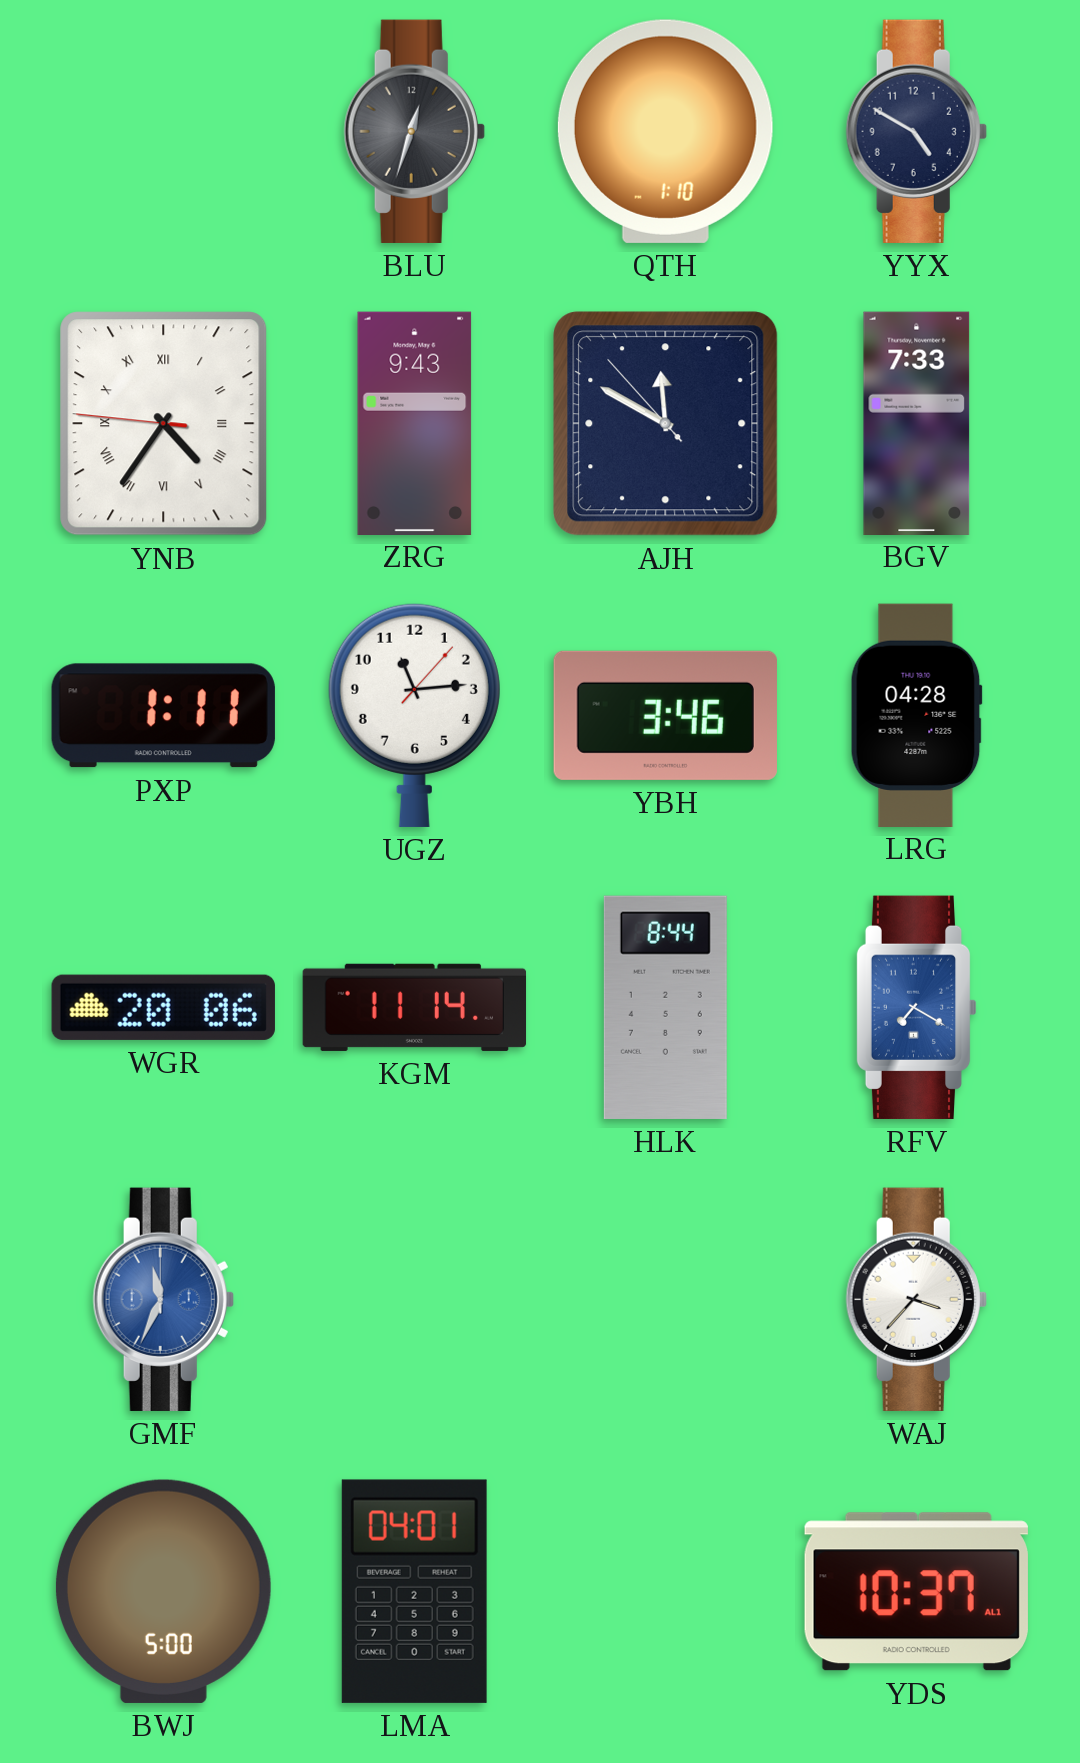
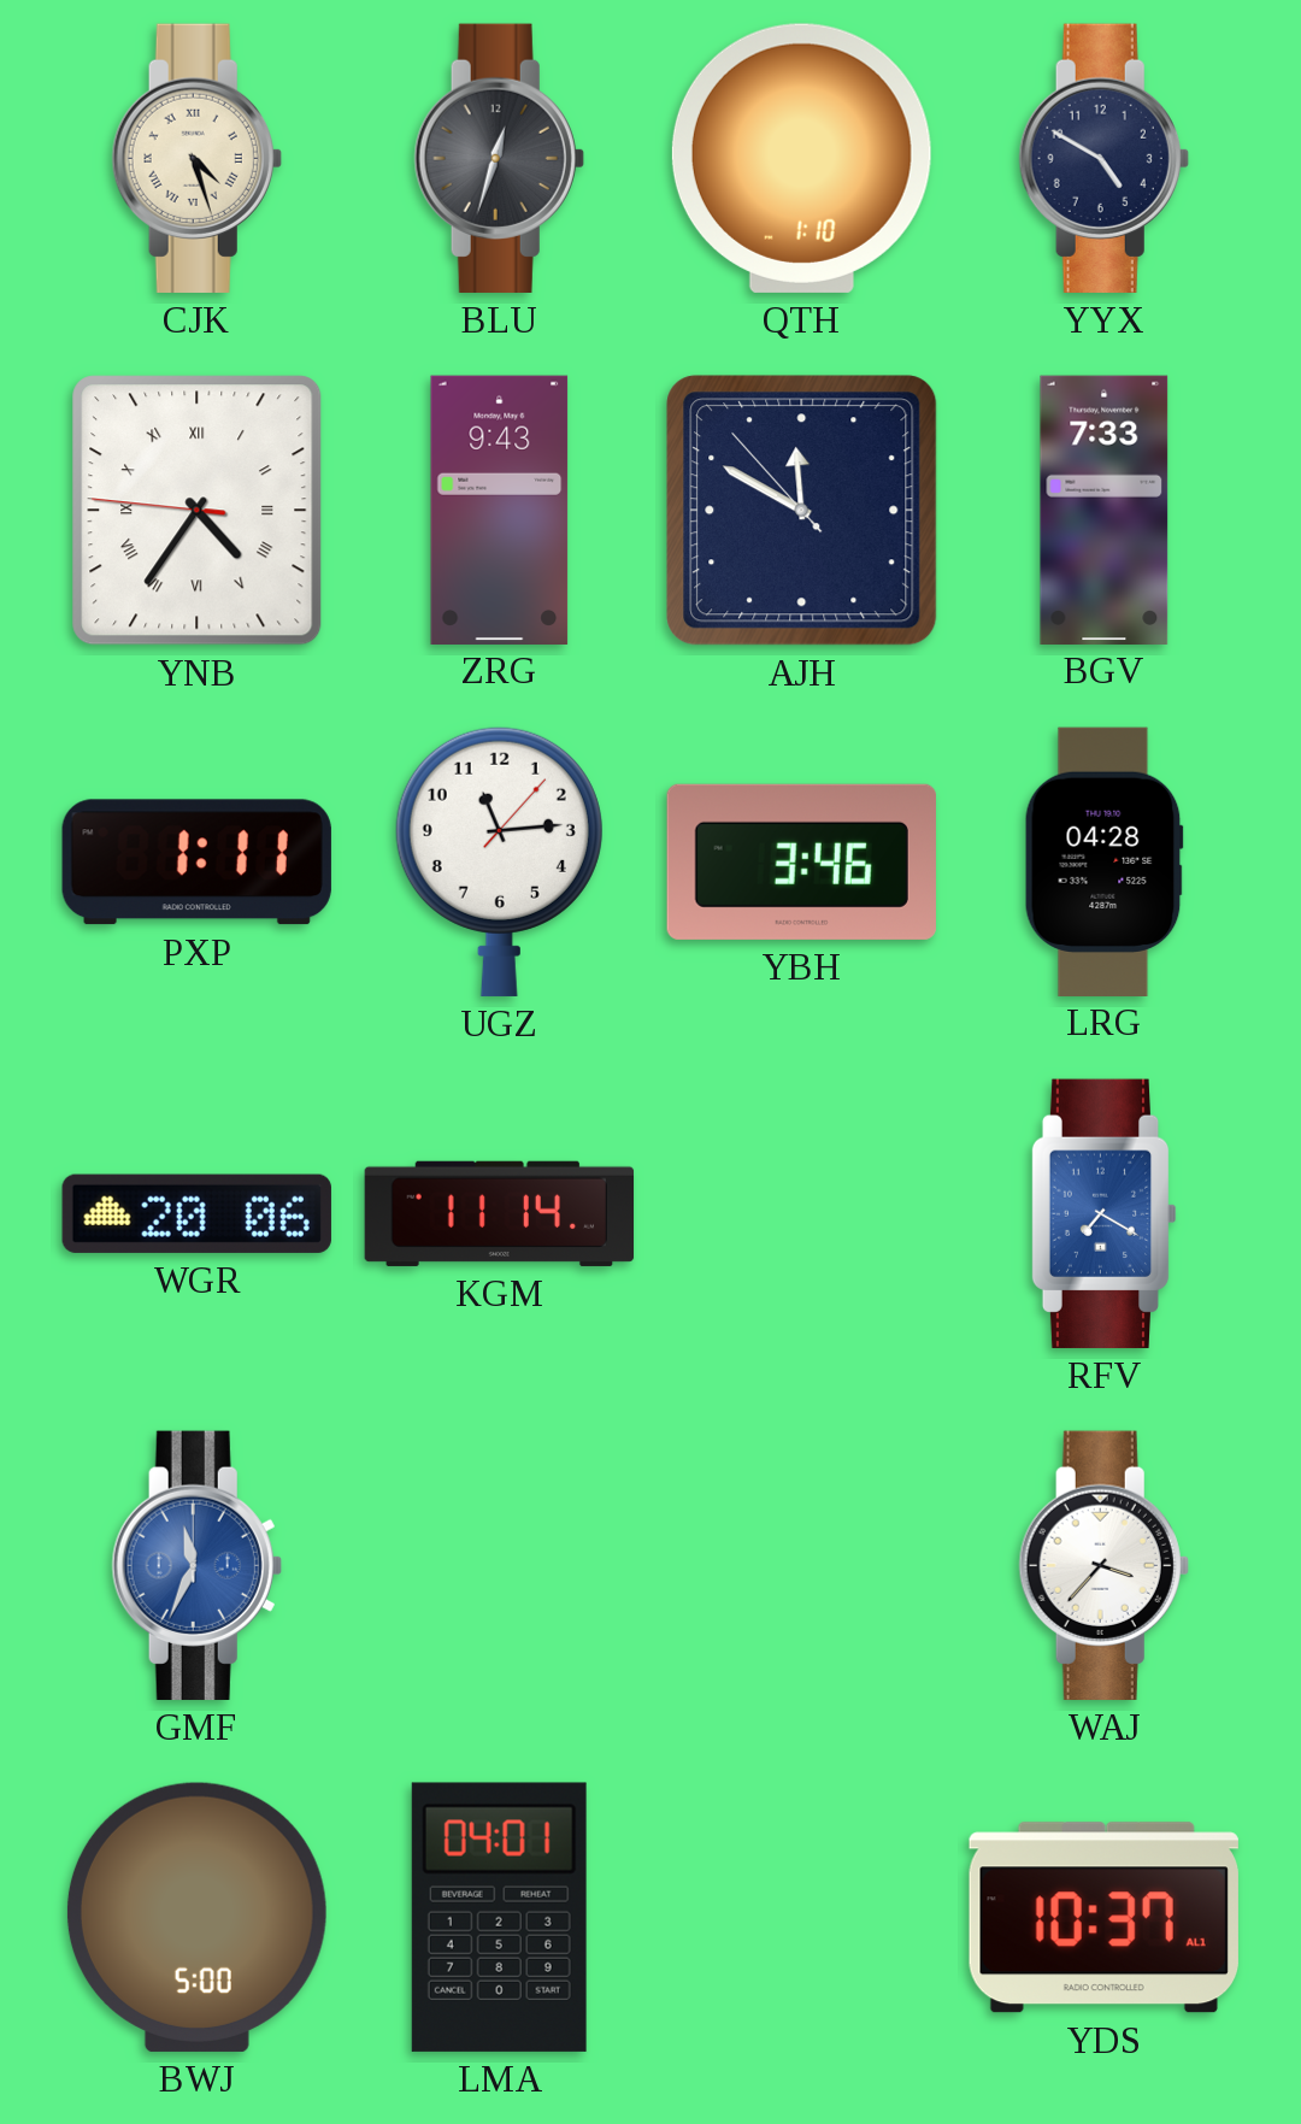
CJK: none -> 4:27 (196, 158)
HLK: 8:44 -> none (665, 1007)
